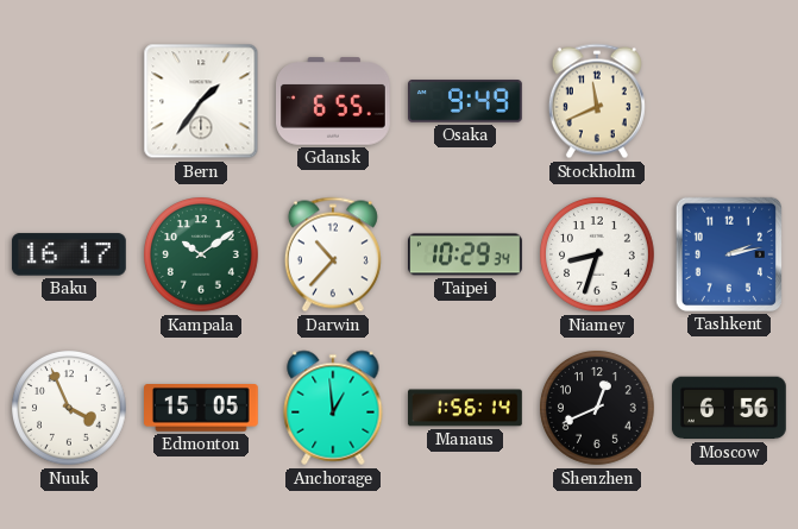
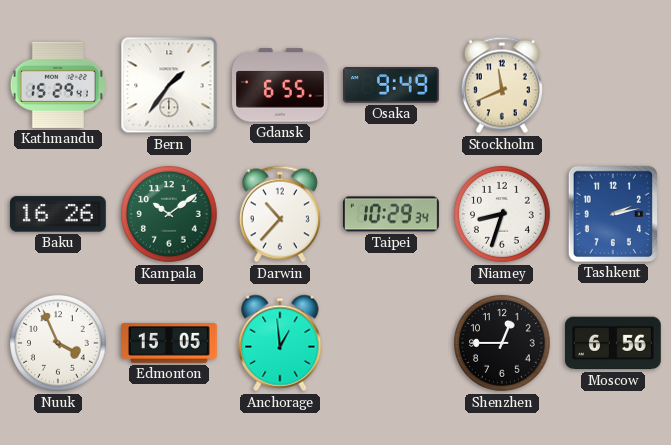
Kathmandu: none -> 15:29 (58, 85)
Baku: 16:17 -> 16:26 (58, 214)
Manaus: 1:56 -> none (466, 408)
Shenzhen: 12:41 -> 12:45 (503, 344)
